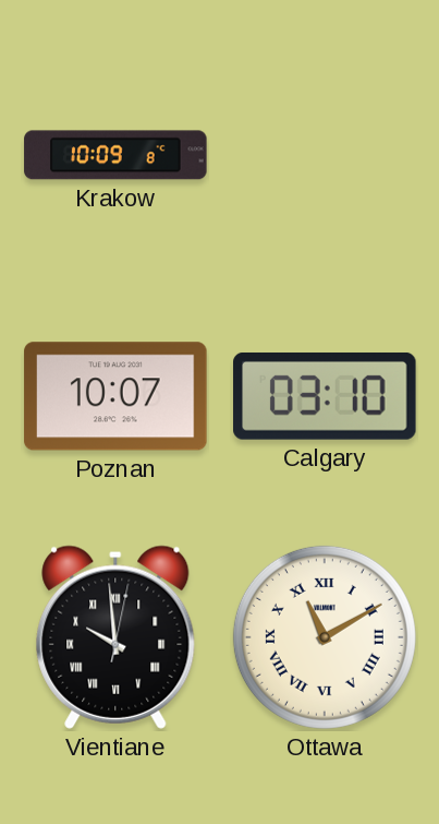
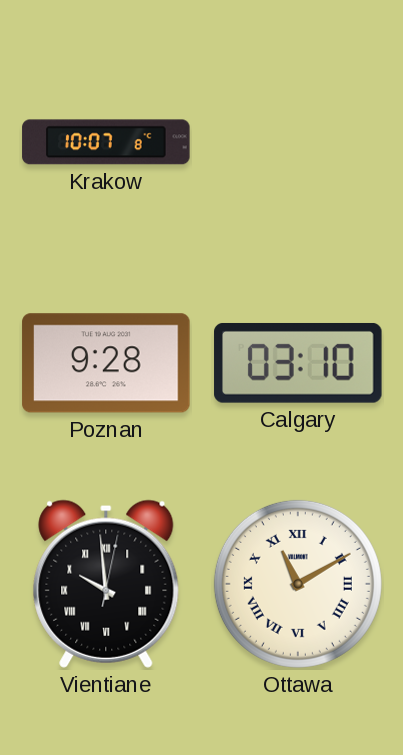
Krakow: 10:09 -> 10:07 (106, 142)
Poznan: 10:07 -> 9:28 (106, 363)
